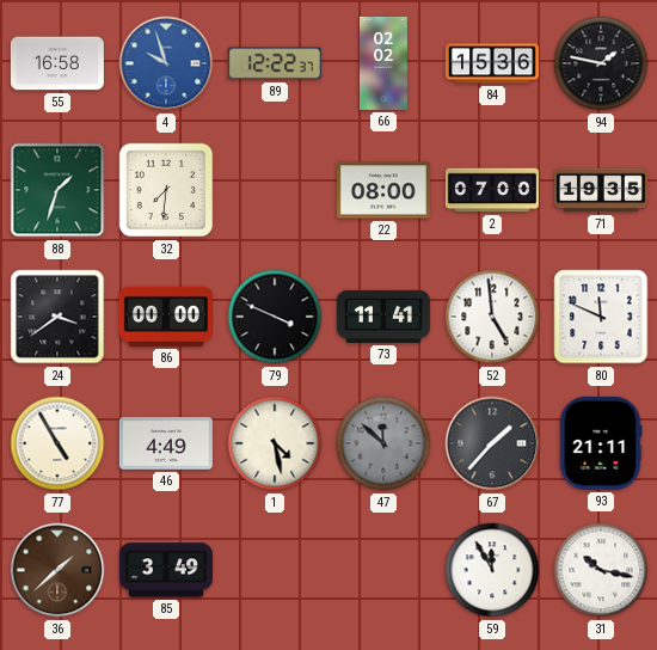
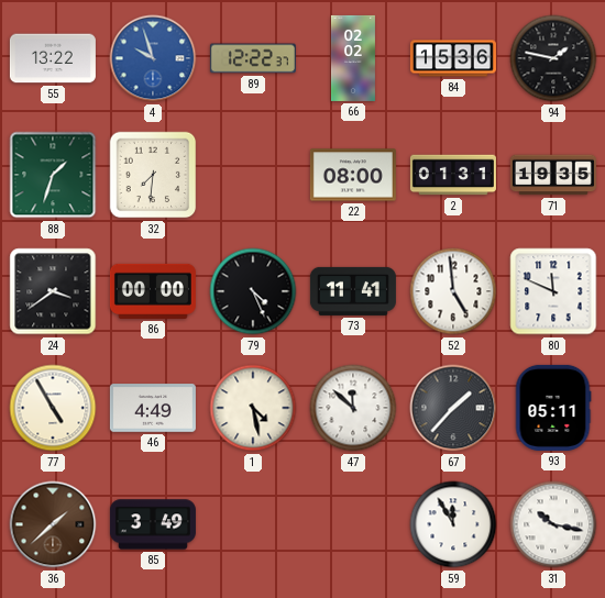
55: 16:58 -> 13:22 (53, 58)
2: 07:00 -> 01:31 (453, 175)
79: 3:49 -> 4:26 (253, 291)
47 dial: grey -> white (353, 408)
93: 21:11 -> 05:11 (553, 408)
